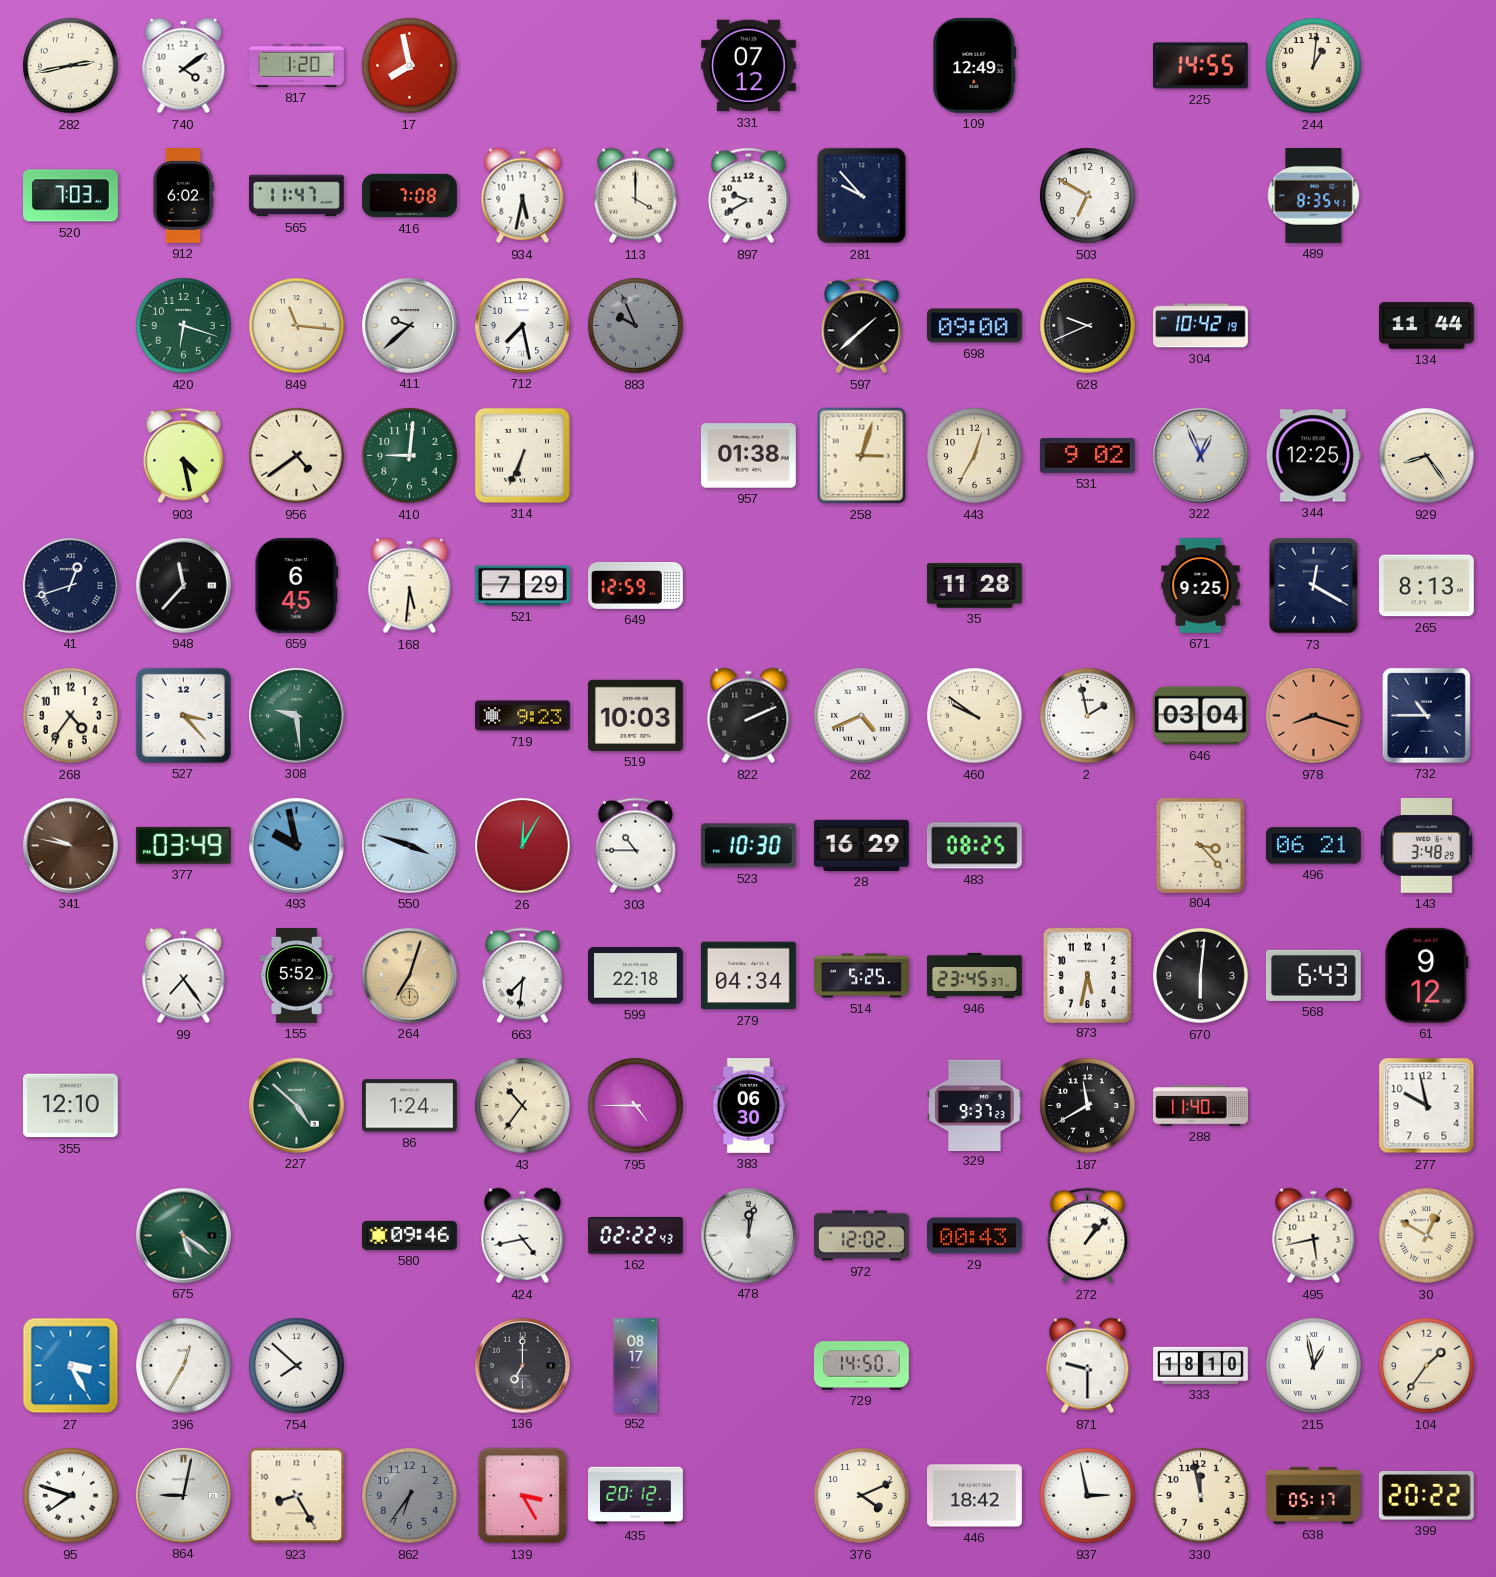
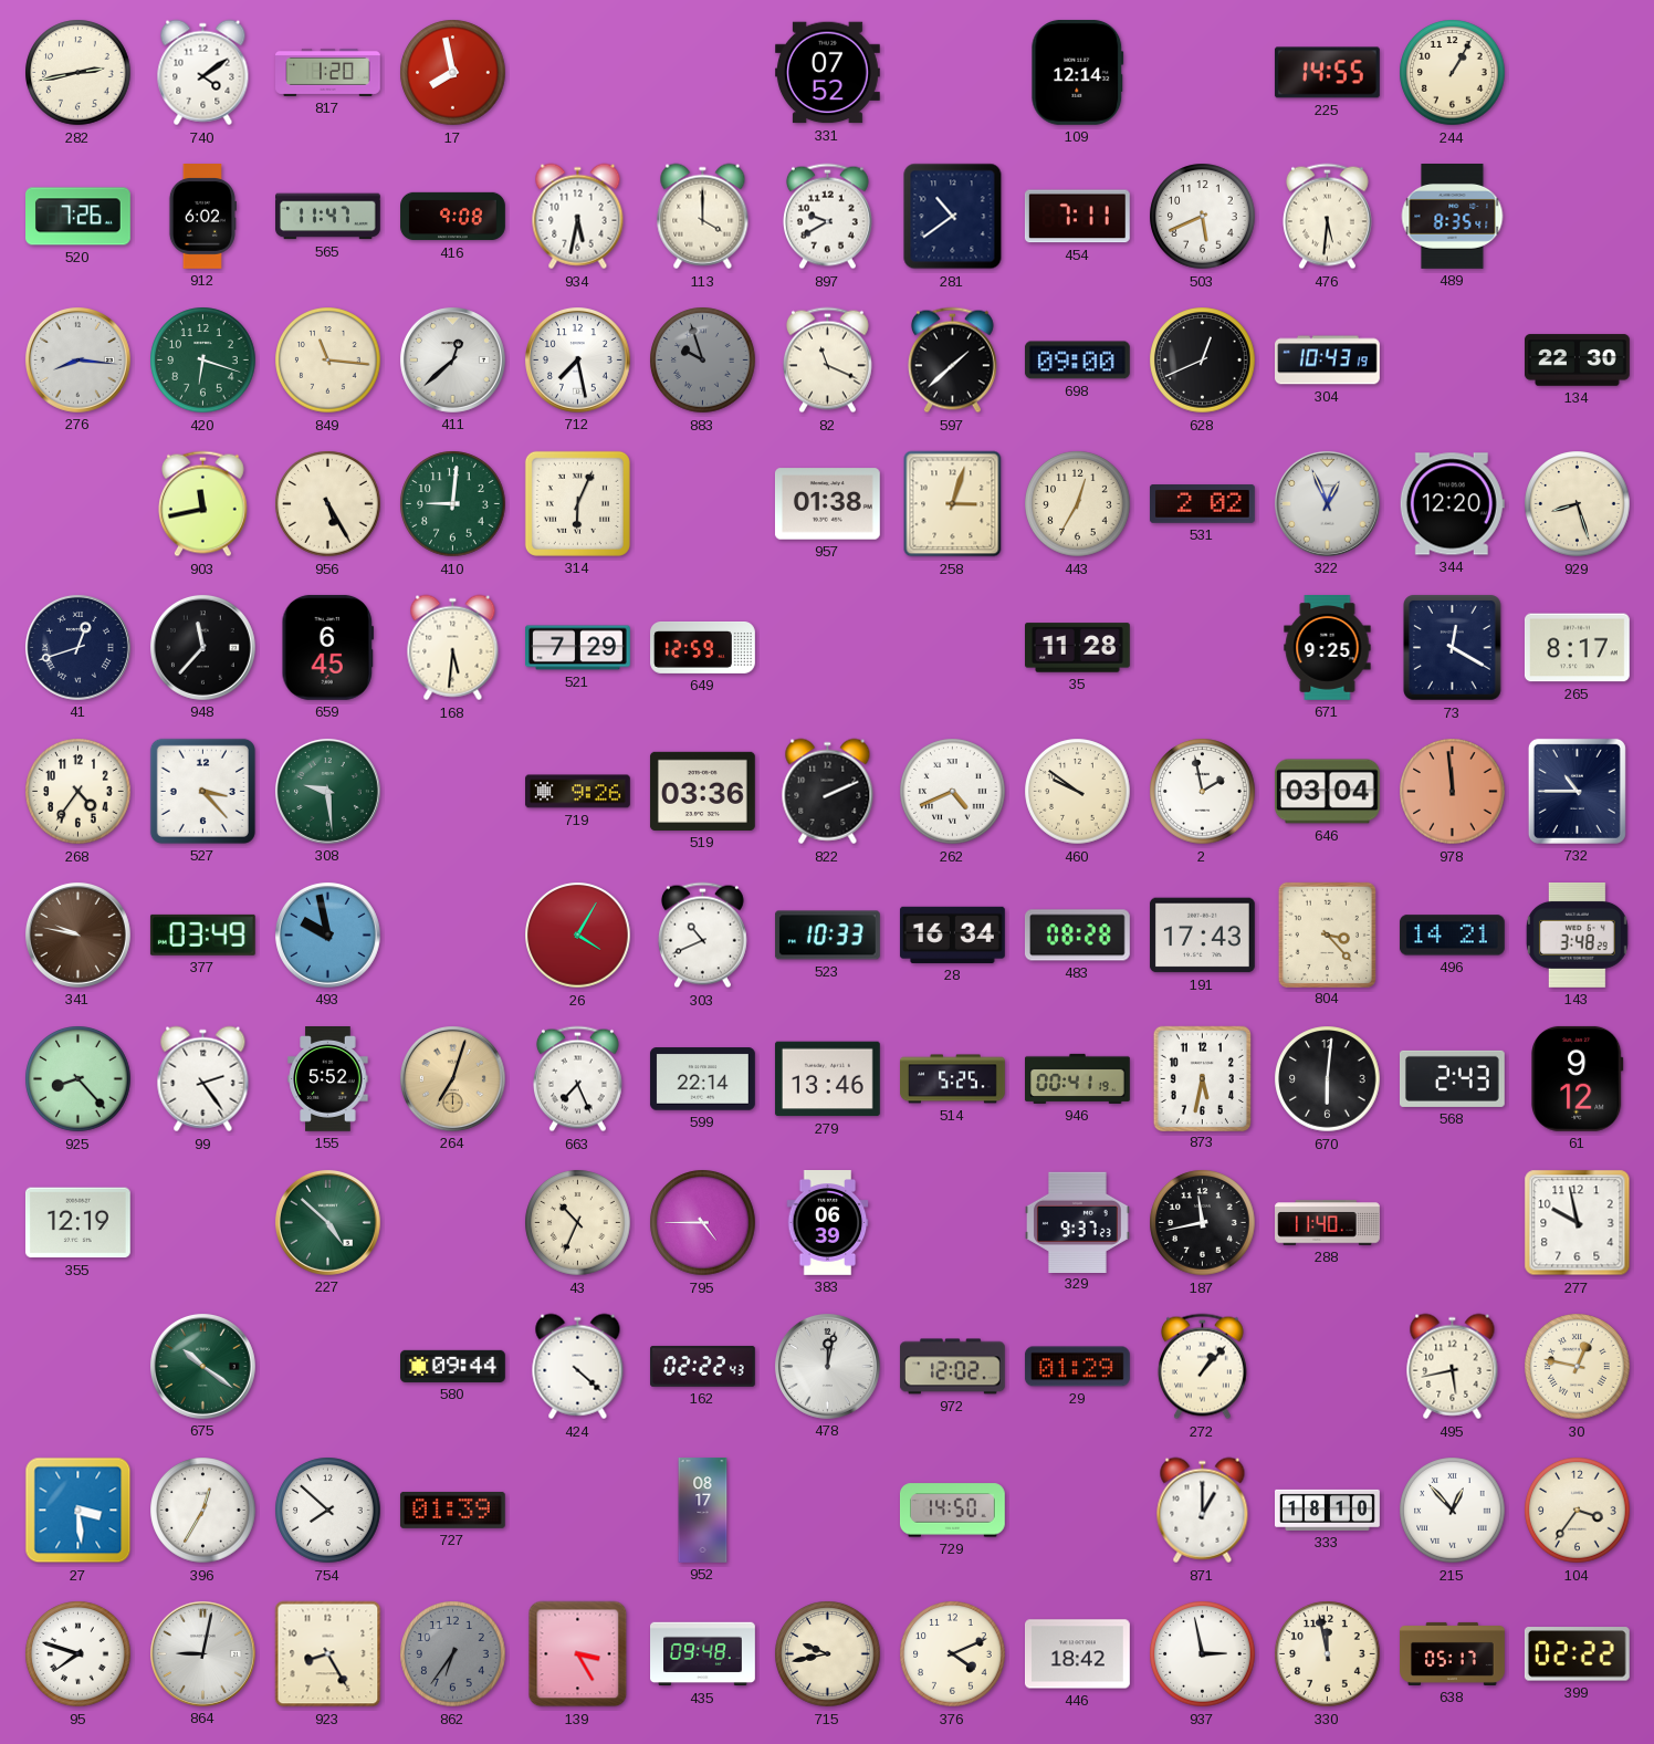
331: 07:12 -> 07:52 (828, 73)
109: 12:49 -> 12:14 (1078, 72)
244: 1:01 -> 1:05 (1453, 73)
520: 7:03 -> 7:26 (78, 217)
416: 7:08 -> 9:08 (453, 217)
281: 9:53 -> 10:39 (953, 217)
454: none -> 7:11 (1077, 217)
503: 6:50 -> 5:41 (1203, 217)
476: none -> 5:31 (1327, 217)
276: none -> 8:16 (77, 359)
411: 9:38 -> 12:38 (452, 359)
883: 9:56 -> 9:57 (703, 361)
82: none -> 11:19 (827, 361)
628: 9:41 -> 12:41 (1203, 361)
304: 10:42 -> 10:43 (1328, 361)
134: 11:44 -> 22:30 (1578, 361)
903: 4:28 -> 11:43 (202, 504)
956: 4:39 -> 5:25 (328, 504)
314: 6:34 -> 6:04 (577, 503)
531: 9:02 -> 2:02 (1203, 504)
344: 12:25 -> 12:20 (1452, 504)
929: 8:24 -> 8:27 (1578, 504)
265: 8:13 -> 8:17 (1577, 648)
719: 9:23 -> 9:26 (578, 792)
519: 10:03 -> 03:36 (702, 791)
978: 8:18 -> 11:59 (1453, 792)
550: 3:48 -> none (409, 845)
26: 12:05 -> 4:05 (578, 936)
303: 10:45 -> 10:41 (702, 936)
523: 10:30 -> 10:33 (828, 936)
28: 16:29 -> 16:34 (953, 934)
483: 08:25 -> 08:28 (1077, 936)
191: none -> 17:43 (1202, 936)
496: 06:21 -> 14:21 (1452, 936)
925: none -> 8:23 (78, 1079)
99: 7:24 -> 2:24 (203, 1079)
663: 7:31 -> 7:26 (577, 1079)
599: 22:18 -> 22:14 (703, 1079)
279: 04:34 -> 13:46 (828, 1079)
946: 23:45 -> 00:41 (1078, 1078)
568: 6:43 -> 2:43 (1452, 1078)
355: 12:10 -> 12:19 (77, 1223)
86: 1:24 -> none (410, 1106)
43: 10:36 -> 10:34 (578, 1223)
383: 06:30 -> 06:39 (828, 1223)
187: 11:40 -> 11:43 (1203, 1223)
675: 5:21 -> 10:21 (202, 1366)
580: 09:46 -> 09:44 (453, 1366)
424: 4:43 -> 4:22 (578, 1367)
29: 00:43 -> 01:29 (1077, 1367)
30: 12:50 -> 12:47 (1578, 1367)
27: 3:25 -> 3:29 (78, 1511)
727: none -> 01:39 (452, 1510)
136: 7:00 -> none (522, 1365)
871: 9:30 -> 1:00 (1203, 1511)
215: 12:58 -> 12:53 (1453, 1511)
104: 1:36 -> 3:36 (1578, 1511)
435: 20:12 -> 09:48 (703, 1654)
715: none -> 9:43 (828, 1654)
399: 20:22 -> 02:22 (1577, 1654)
